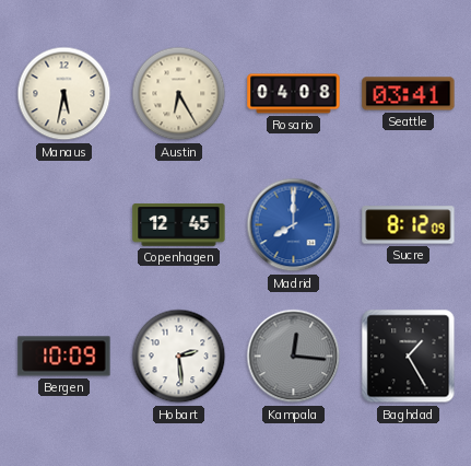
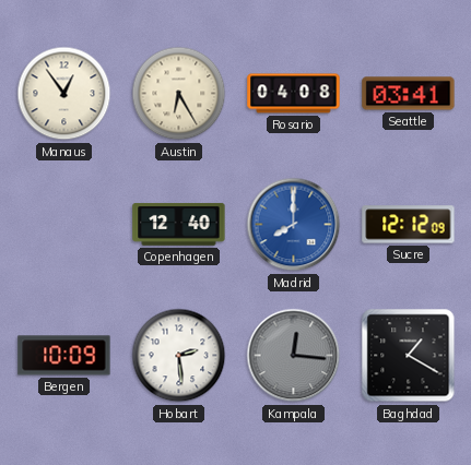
Manaus: 5:32 -> 12:54 (64, 94)
Copenhagen: 12:45 -> 12:40 (179, 224)
Sucre: 8:12 -> 12:12 (409, 225)
Baghdad: 1:25 -> 1:20 (409, 356)
